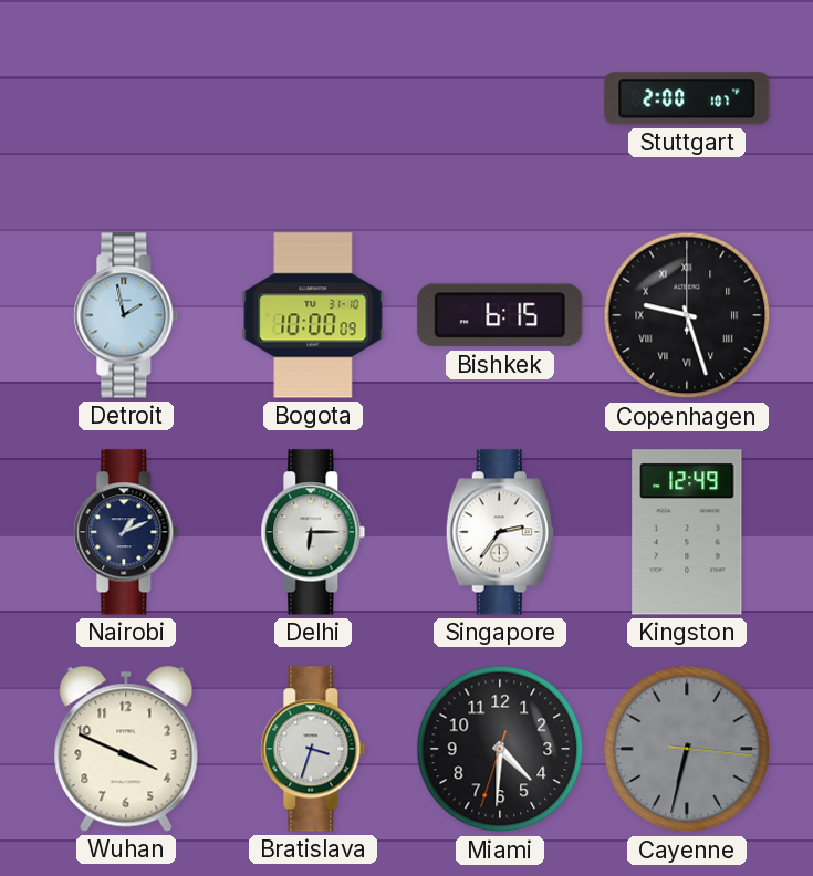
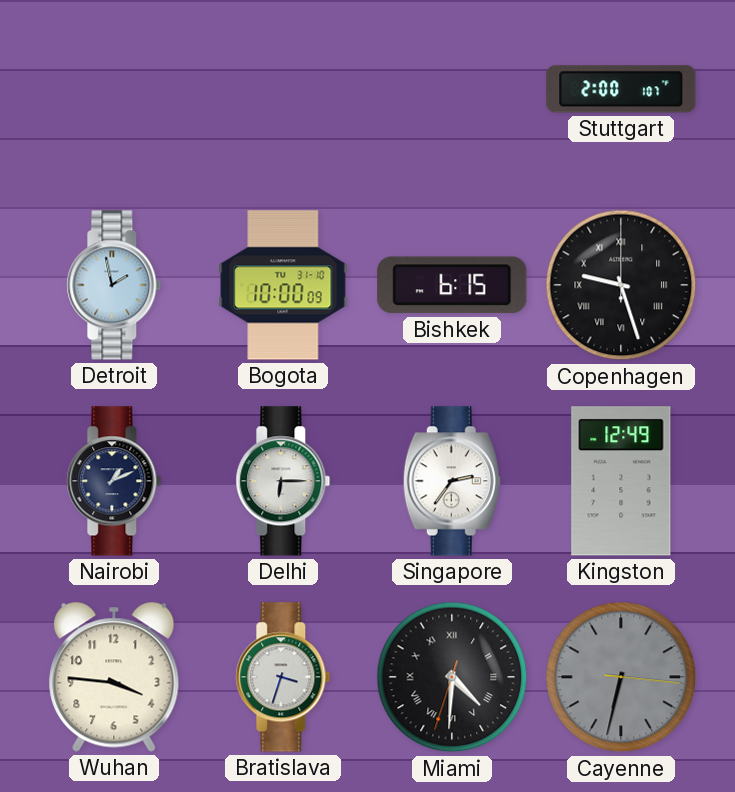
Wuhan: 3:49 -> 3:46 (114, 677)
Miami numerals: Arabic -> Roman (452, 677)
